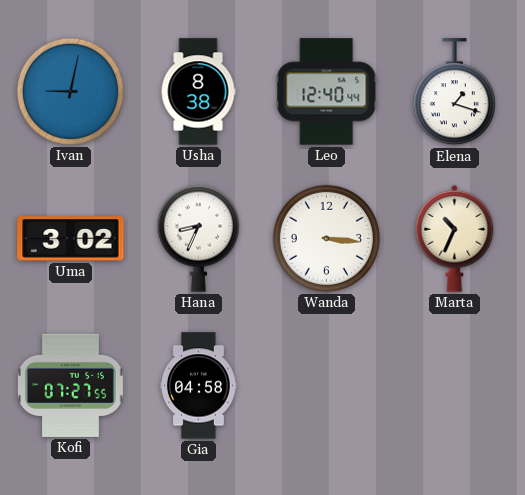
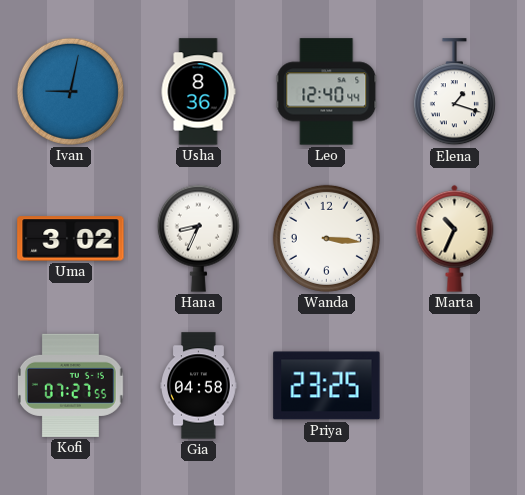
Usha: 8:38 -> 8:36 (198, 92)
Priya: none -> 23:25 (327, 386)
